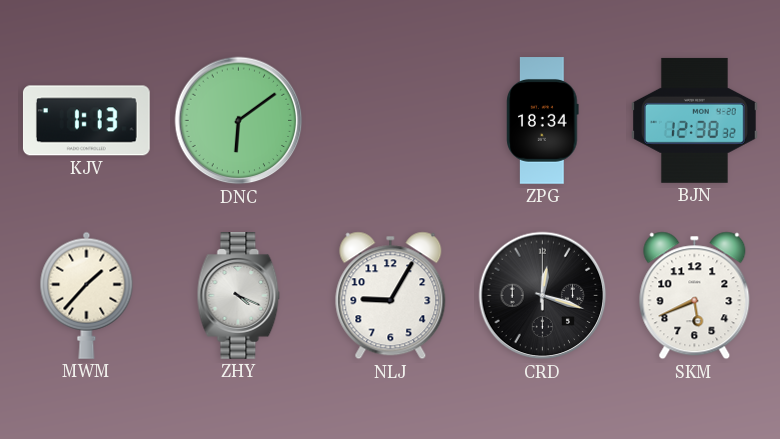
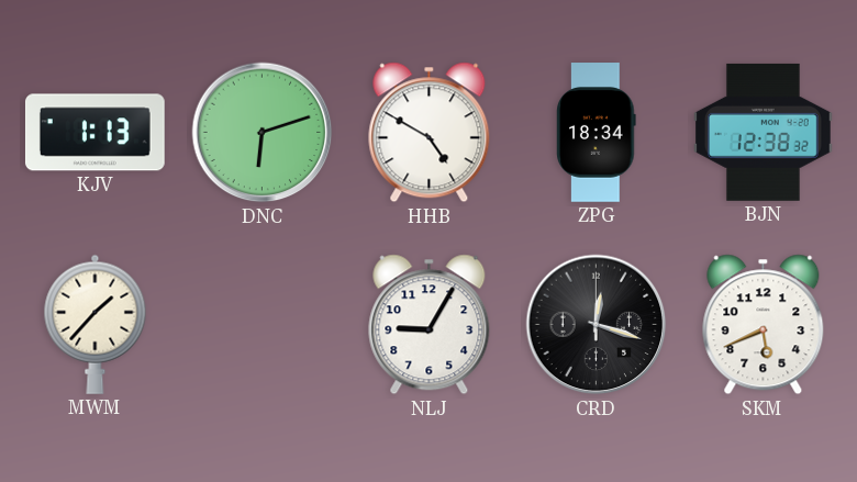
DNC: 6:09 -> 6:12 (263, 133)
HHB: none -> 4:50 (430, 133)
ZHY: 4:19 -> none (239, 296)
